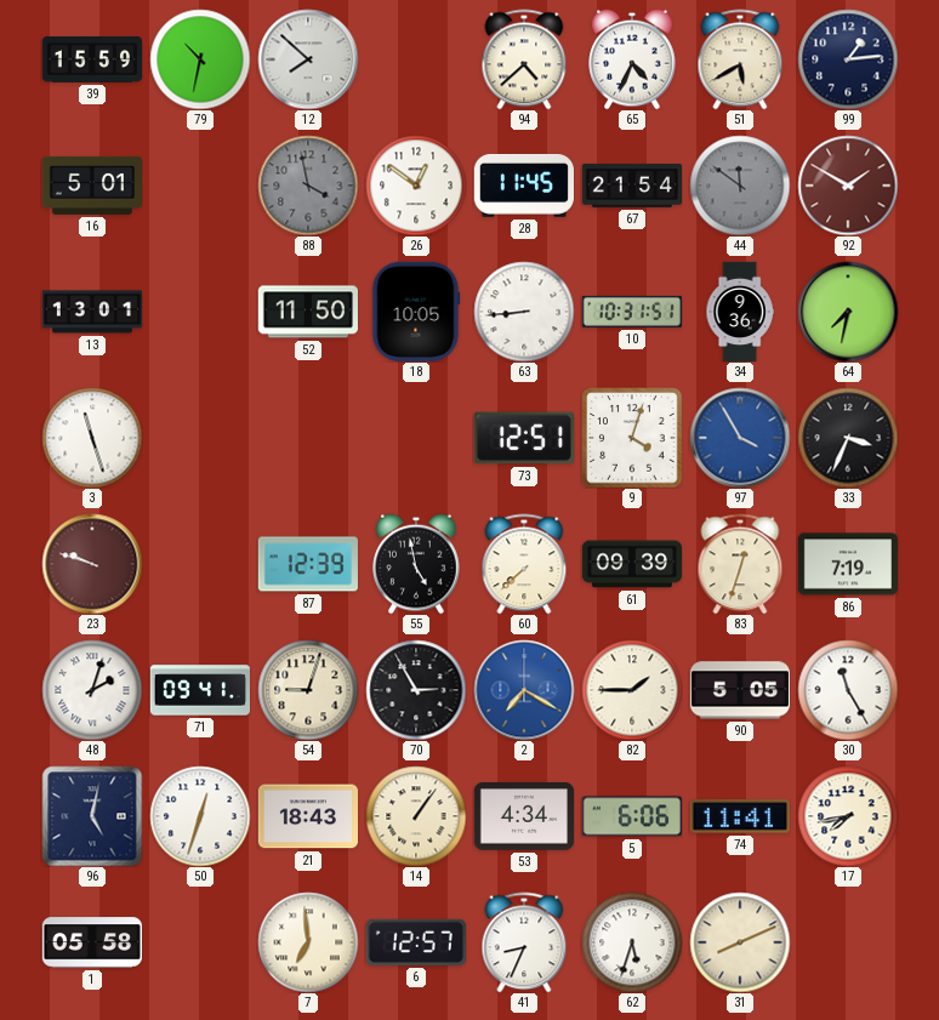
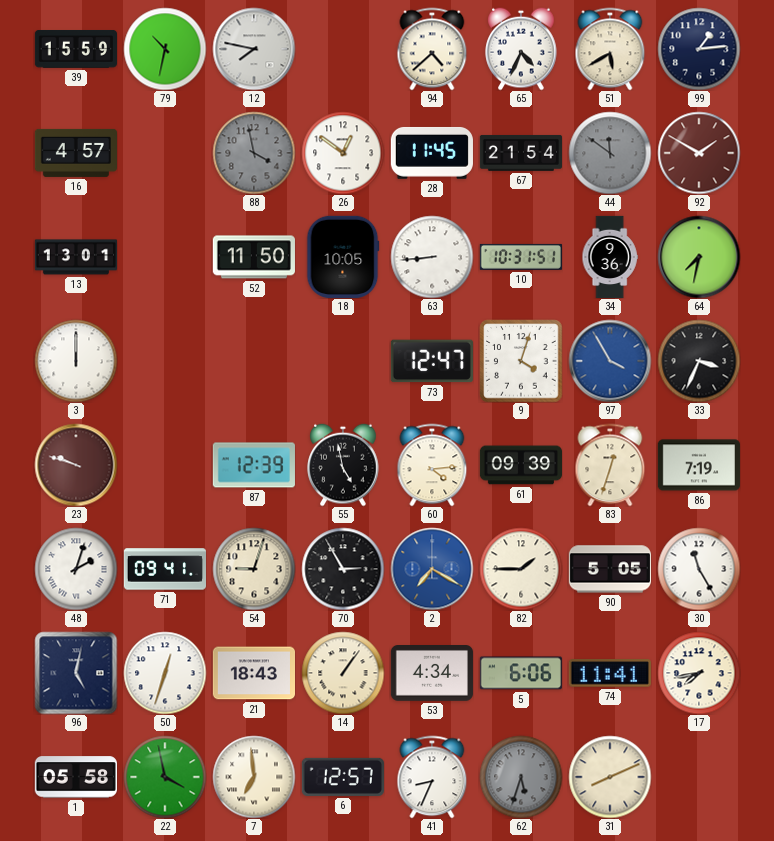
12: 7:52 -> 7:47 (254, 49)
16: 5:01 -> 4:57 (75, 153)
3: 11:27 -> 12:00 (76, 361)
73: 12:51 -> 12:47 (432, 361)
60: 7:38 -> 4:14 (432, 465)
22: none -> 3:58 (165, 777)
62 dial: white -> grey (521, 777)
